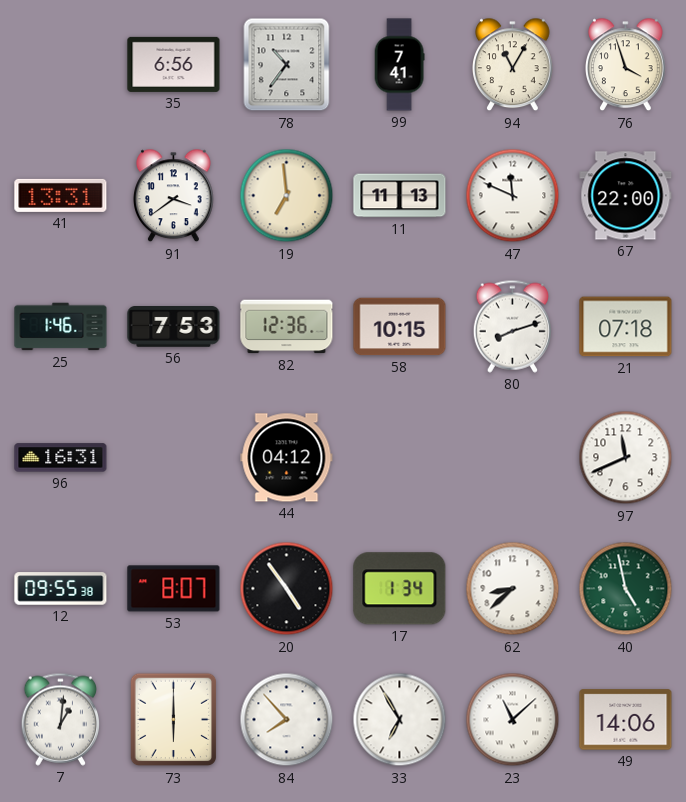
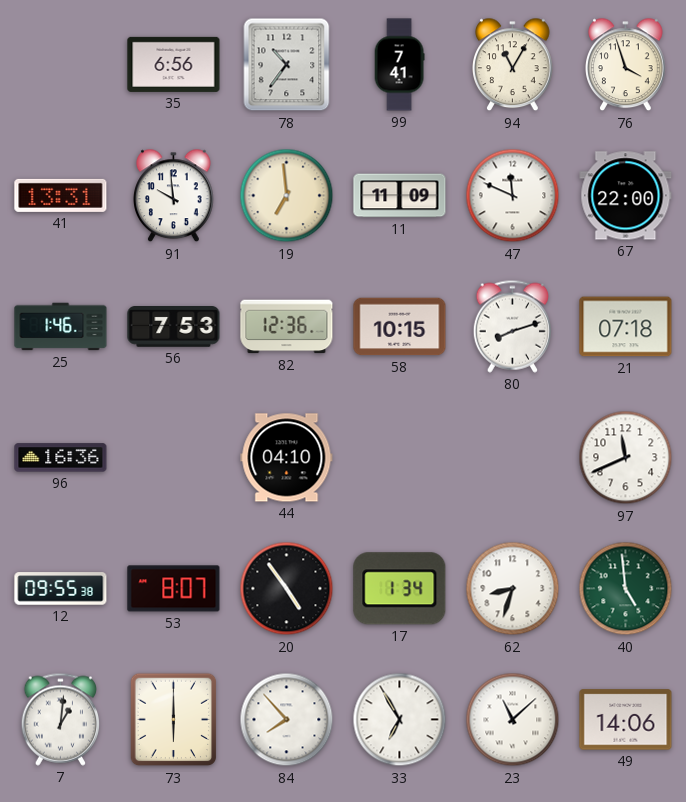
91: 3:39 -> 9:59 (174, 196)
11: 11:13 -> 11:09 (400, 196)
96: 16:31 -> 16:36 (61, 458)
44: 04:12 -> 04:10 (287, 458)
62: 8:38 -> 8:33 (513, 589)
40: 4:58 -> 4:59 (626, 589)
